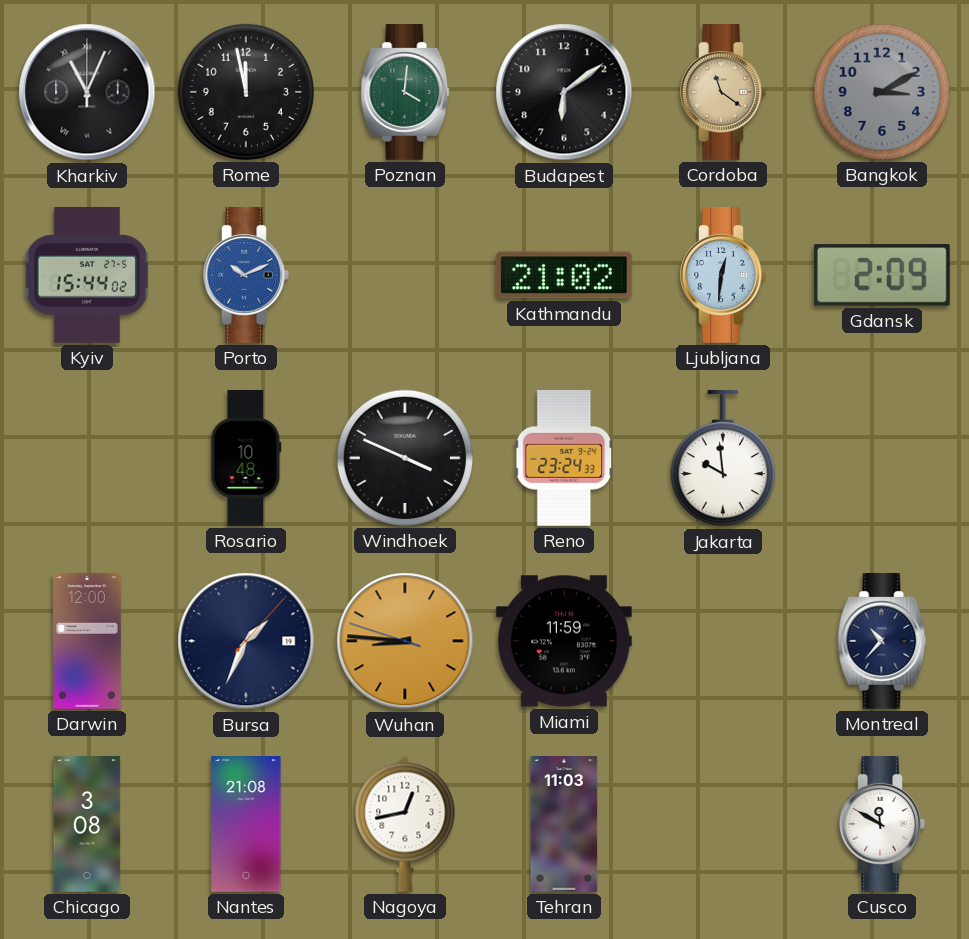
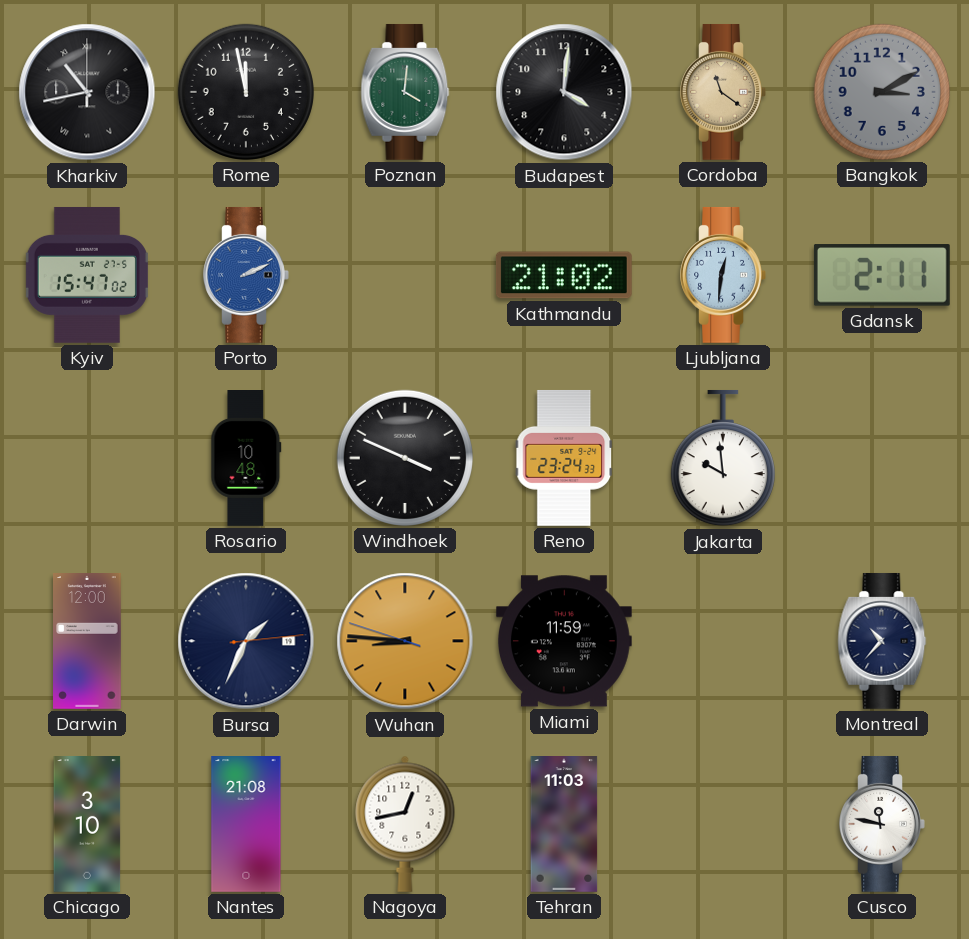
Kharkiv: 11:04 -> 10:43 (87, 92)
Budapest: 6:09 -> 4:01 (564, 92)
Kyiv: 15:44 -> 15:47 (87, 275)
Porto: 10:11 -> 2:11 (246, 275)
Gdansk: 2:09 -> 2:11 (882, 275)
Bursa: 1:34:07 -> 1:34:14 (246, 641)
Chicago: 3:08 -> 3:10 (87, 825)
Cusco: 11:50 -> 11:47 (882, 824)
